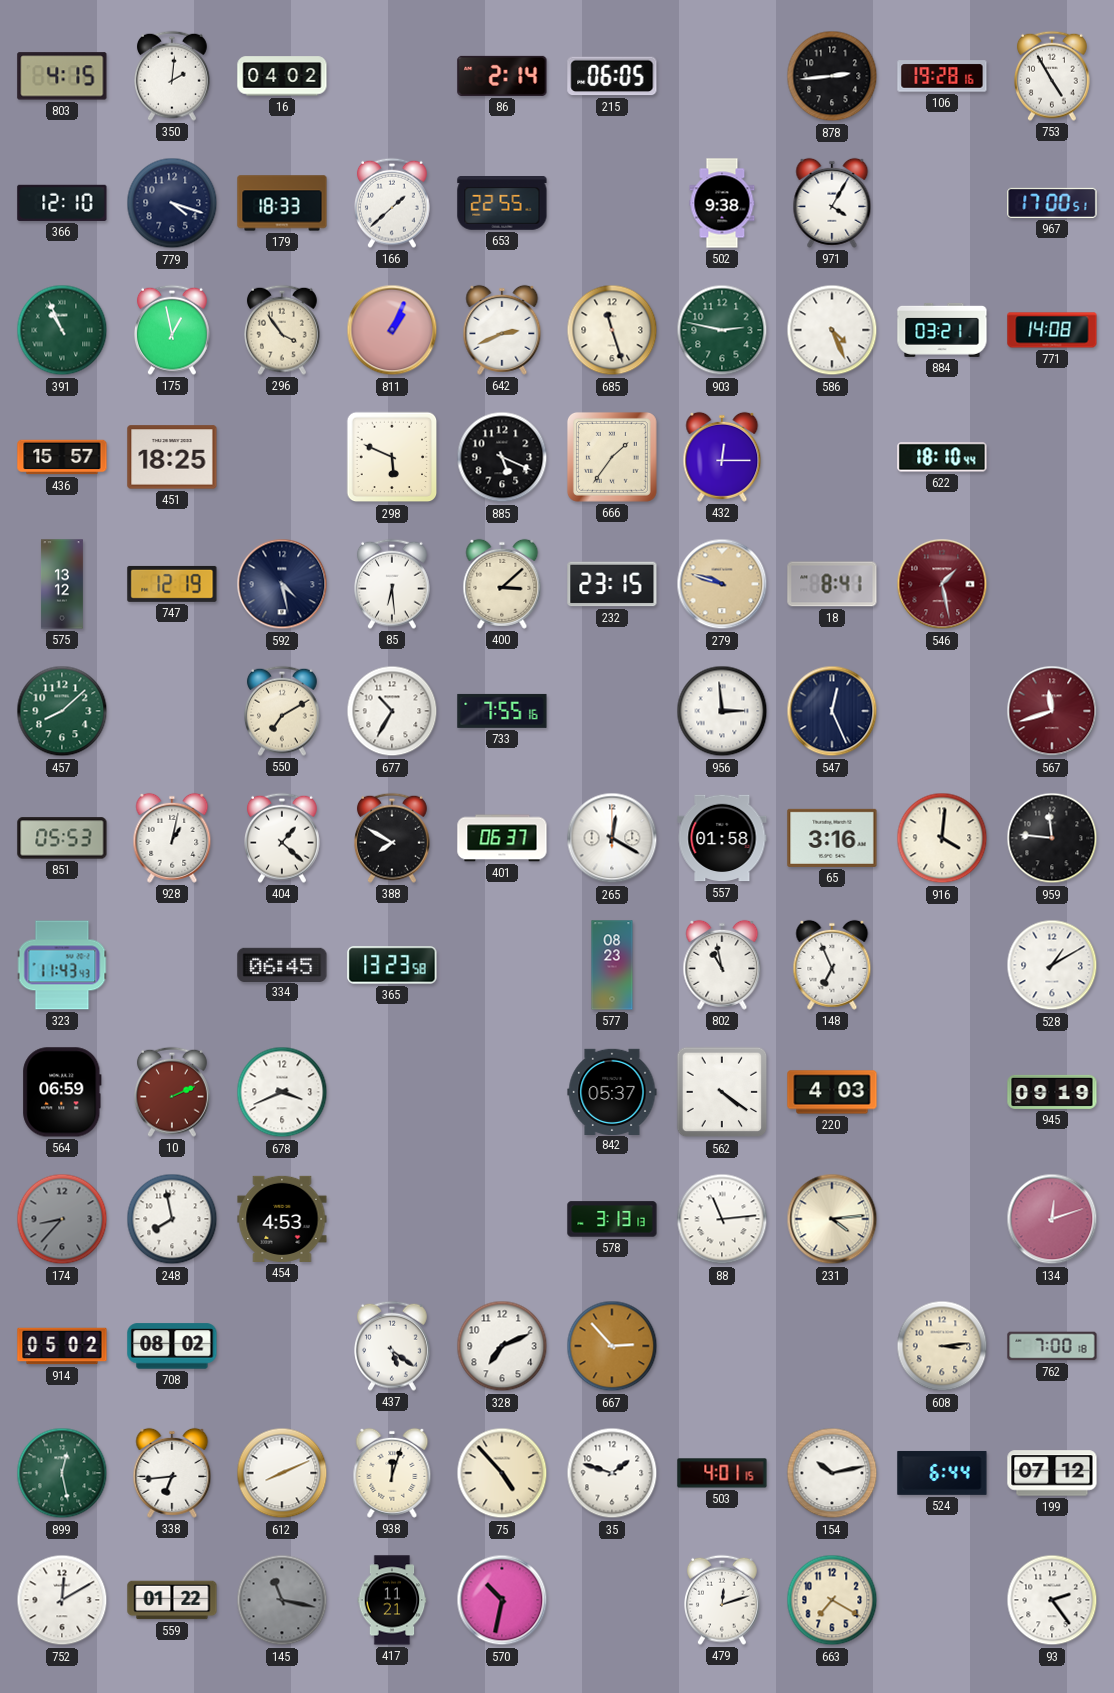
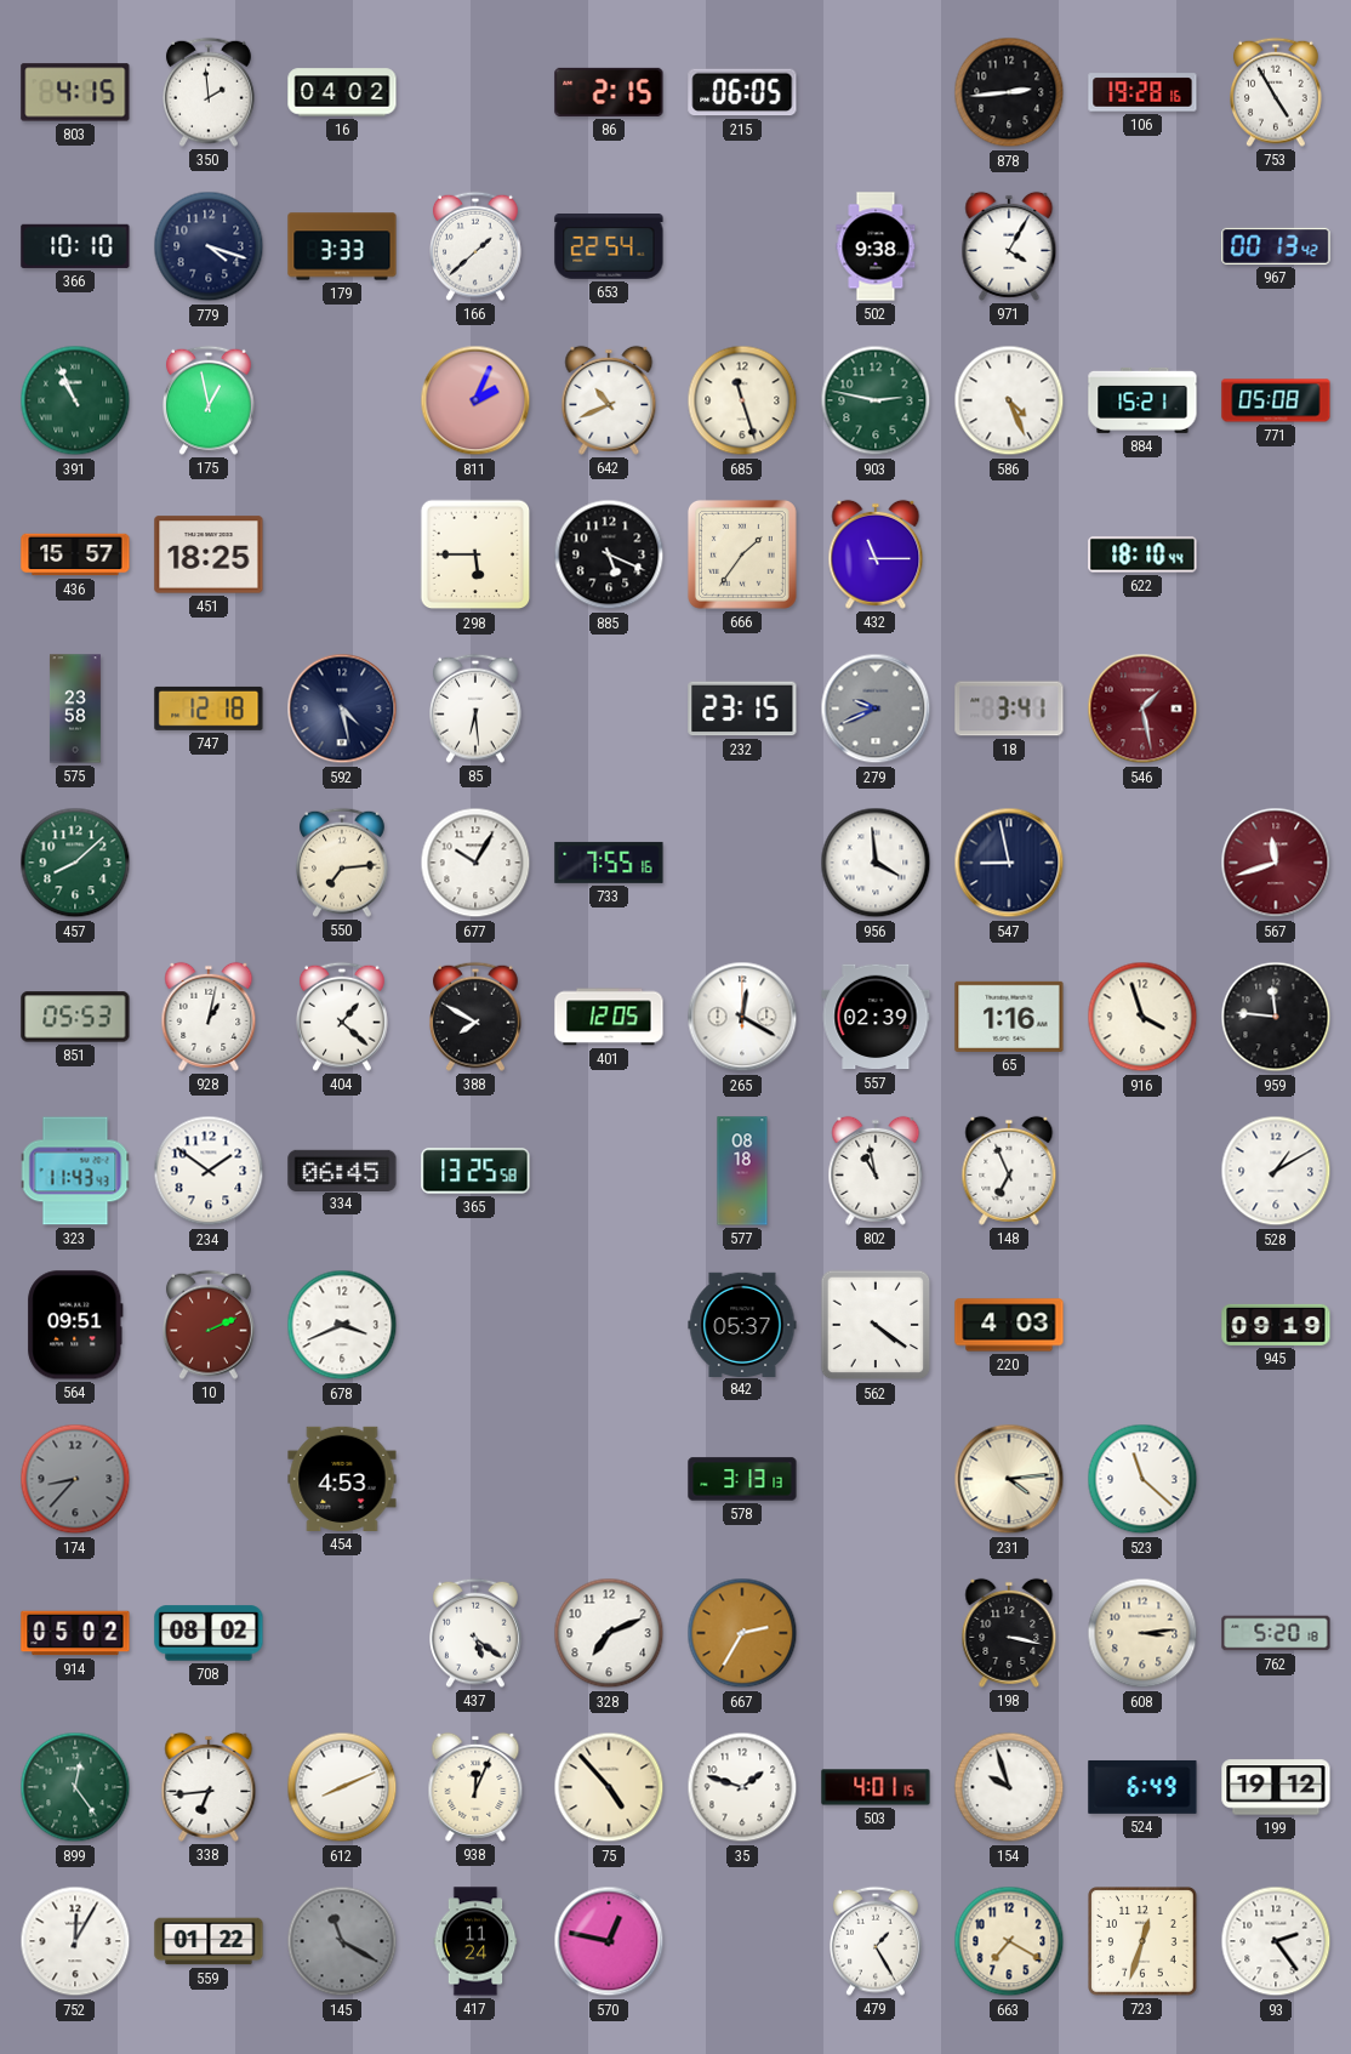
350: 2:01 -> 1:59 (210, 92)
86: 2:14 -> 2:15 (609, 92)
366: 12:10 -> 10:10 (75, 246)
179: 18:33 -> 3:33 (342, 246)
653: 22:55 -> 22:54 (609, 246)
967: 17:00 -> 00:13 (1276, 246)
296: 3:54 -> none (283, 330)
811: 1:04 -> 2:04 (475, 400)
642: 2:41 -> 10:41 (609, 400)
884: 03:21 -> 15:21 (1142, 400)
771: 14:08 -> 05:08 (1276, 400)
298: 5:49 -> 5:45 (475, 554)
432: 12:15 -> 11:15 (876, 554)
575: 13:12 -> 23:58 (75, 709)
747: 12:19 -> 12:18 (209, 709)
400: 3:08 -> none (502, 584)
279: 9:48 -> 9:41 (876, 709)
279 dial: champagne -> grey (876, 709)
18: 8:41 -> 3:41 (1009, 709)
550: 7:10 -> 7:14 (343, 863)
677: 10:35 -> 10:05 (475, 863)
956: 2:59 -> 3:59 (876, 863)
547: 12:26 -> 8:58 (1009, 863)
401: 06:37 -> 12:05 (609, 1017)
557: 01:58 -> 02:39 (876, 1017)
65: 3:16 -> 1:16 (1009, 1017)
916: 4:01 -> 3:57 (1142, 1017)
234: none -> 1:51 (209, 1171)
365: 13:23 -> 13:25 (475, 1171)
577: 08:23 -> 08:18 (742, 1171)
564: 06:59 -> 09:51 (75, 1325)
248: 7:58 -> none (172, 1219)
88: 11:14 -> none (722, 1219)
523: none -> 11:22 (1142, 1479)
134: 12:12 -> none (1052, 1219)
667: 2:53 -> 2:35 (742, 1633)
198: none -> 3:17 (1009, 1633)
762: 7:00 -> 5:20 (1276, 1633)
899: 12:28 -> 12:24 (75, 1787)
938: 12:03 -> 12:04 (475, 1787)
154: 10:13 -> 9:57 (1009, 1787)
524: 6:44 -> 6:49 (1142, 1787)
199: 07:12 -> 19:12 (1276, 1787)
752: 12:10 -> 12:05 (75, 1941)
145: 11:17 -> 11:20 (342, 1941)
417: 11:21 -> 11:24 (475, 1941)
570: 10:32 -> 12:47 (609, 1941)
479: 12:12 -> 1:25 (877, 1941)
723: none -> 12:33 (1144, 1942)
